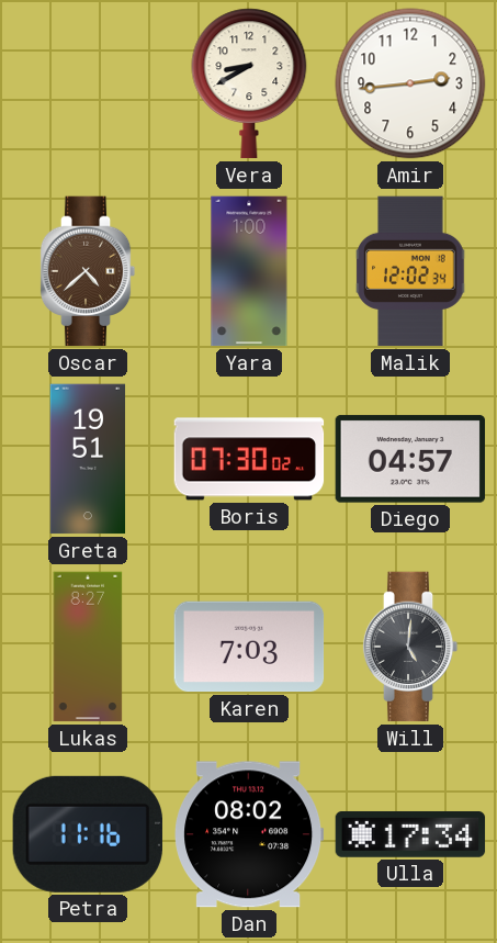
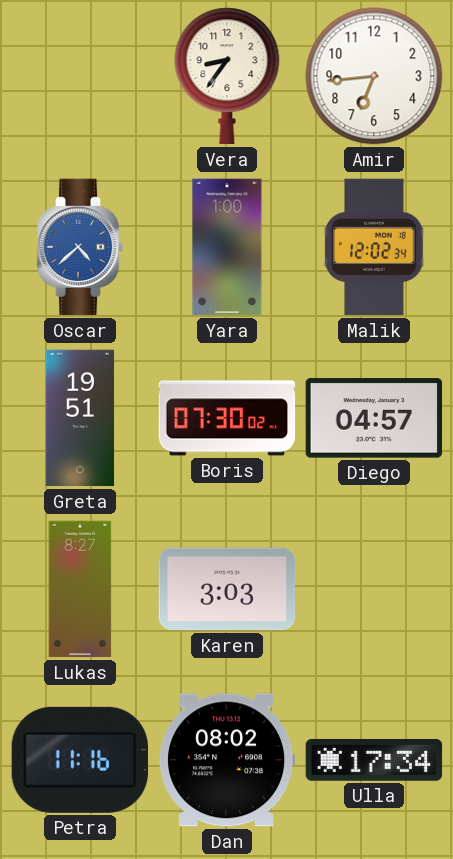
Vera: 8:40 -> 8:36 (227, 76)
Amir: 2:44 -> 6:44 (374, 76)
Oscar dial: brown -> blue (80, 247)
Karen: 7:03 -> 3:03 (227, 589)
Will: 5:01 -> none (410, 647)
